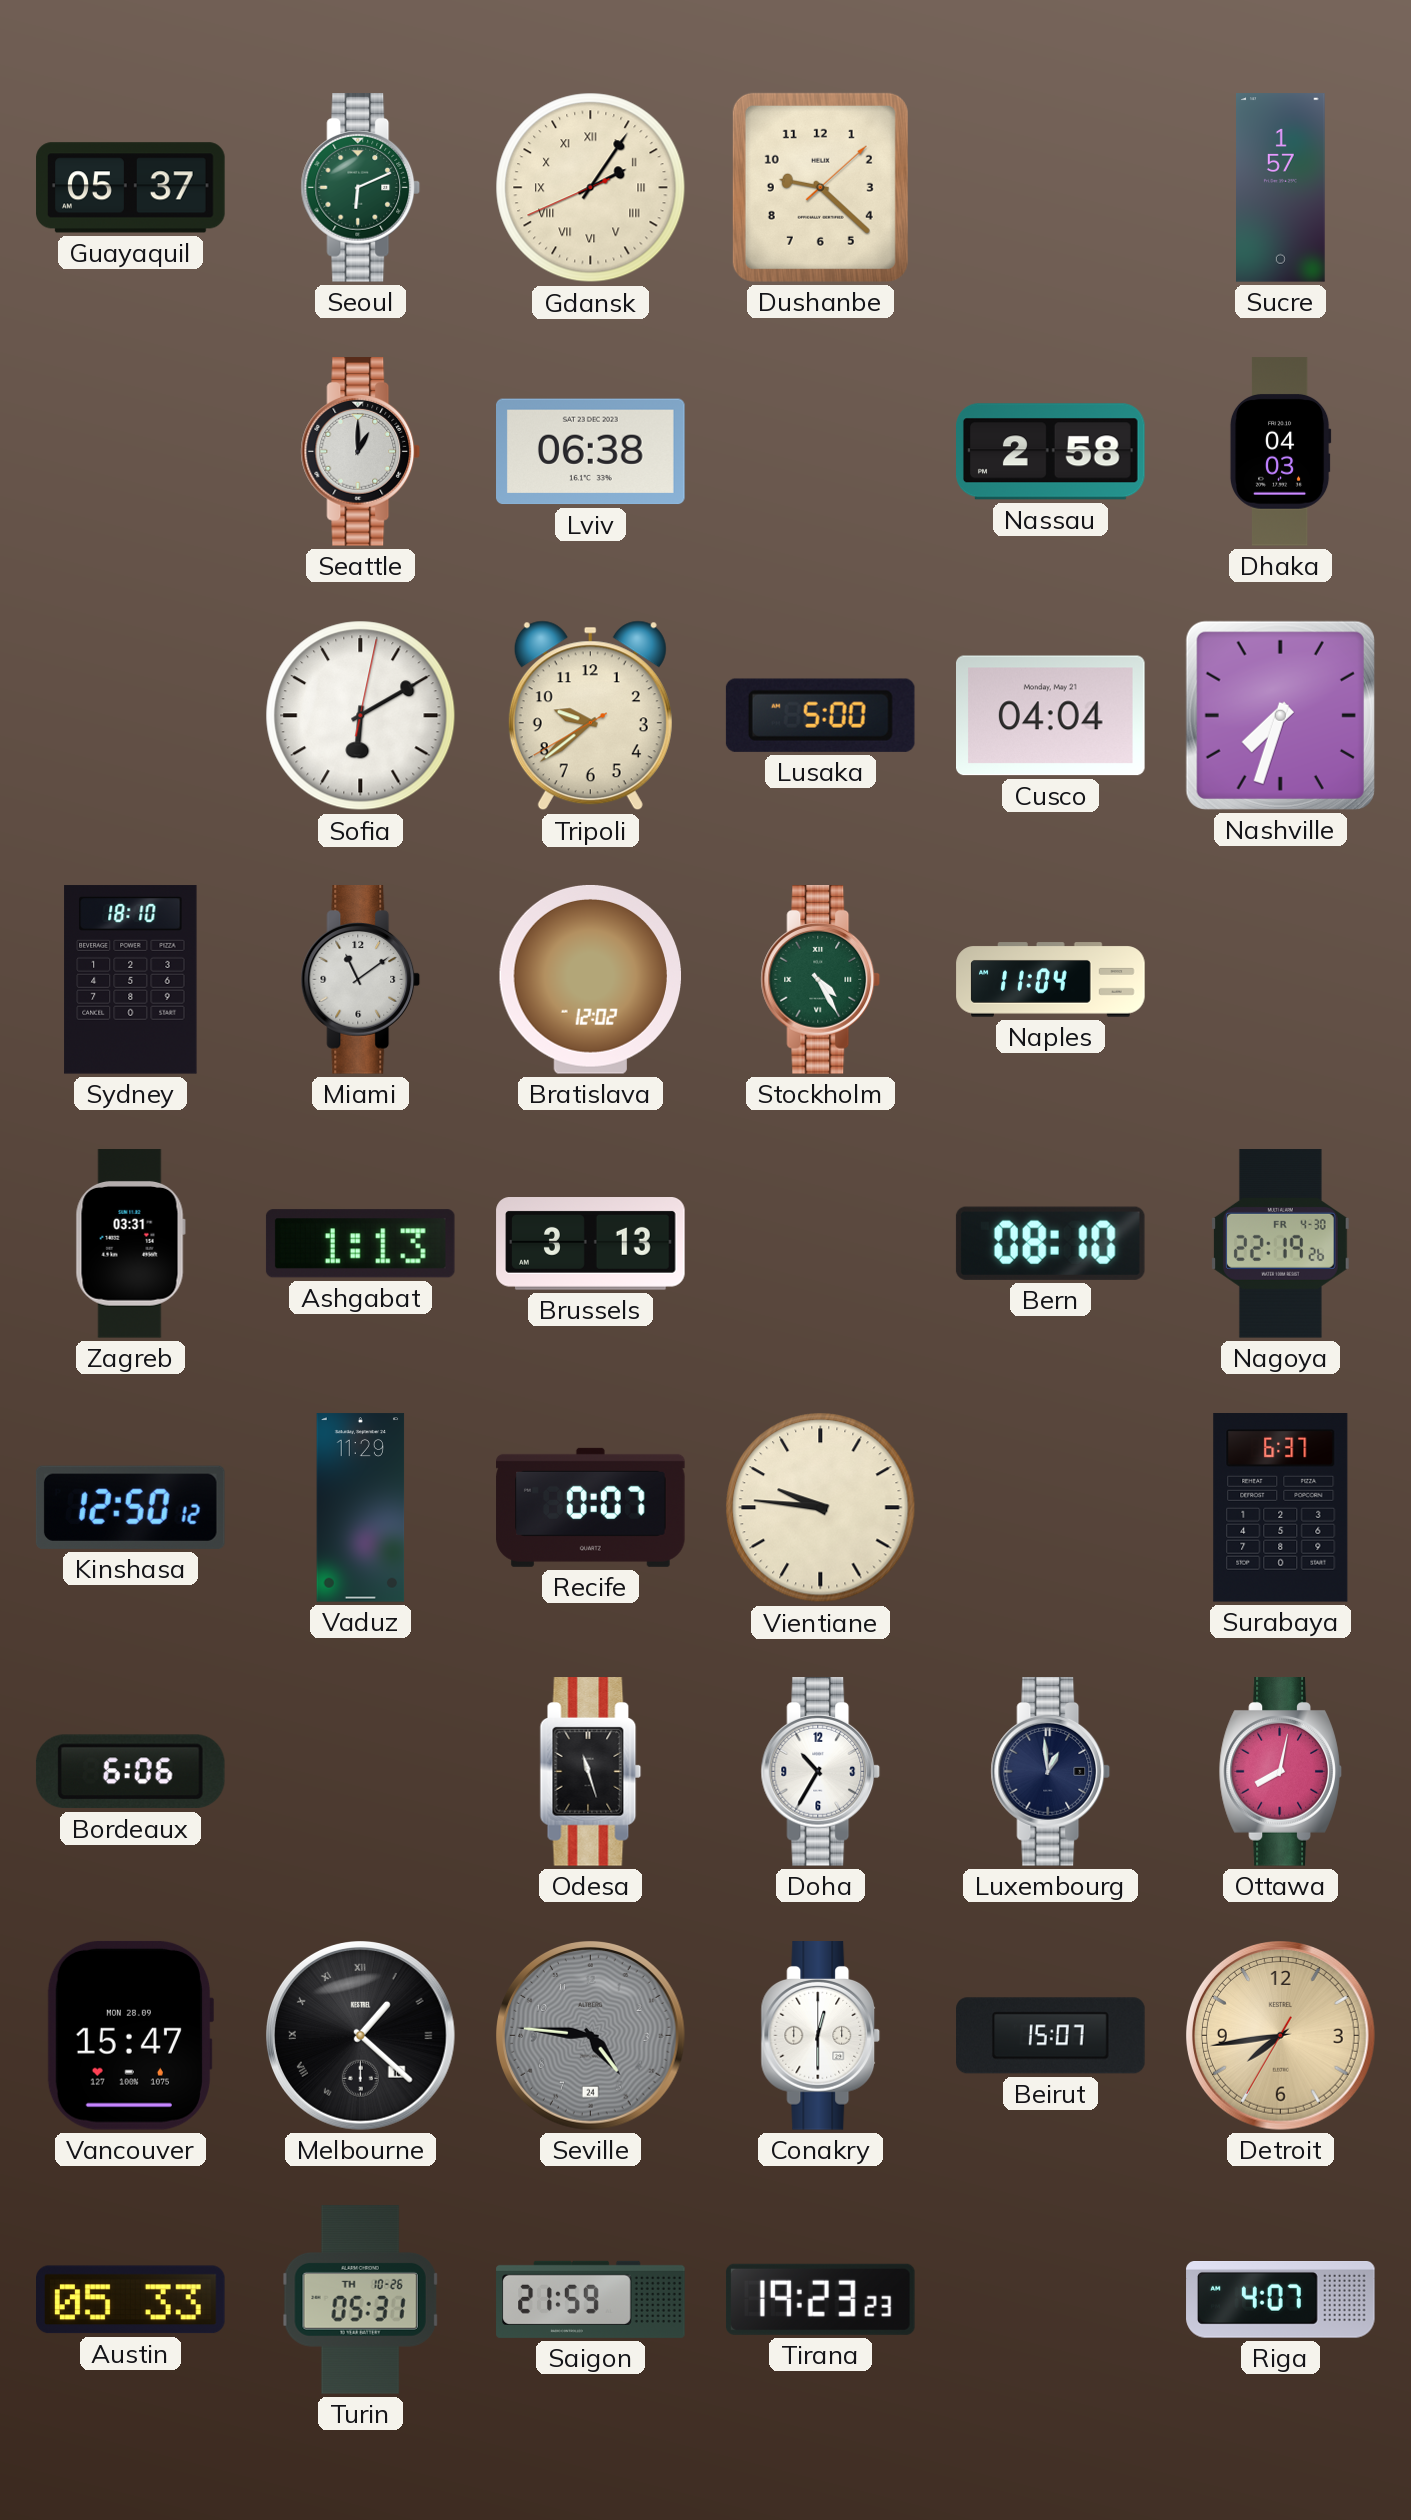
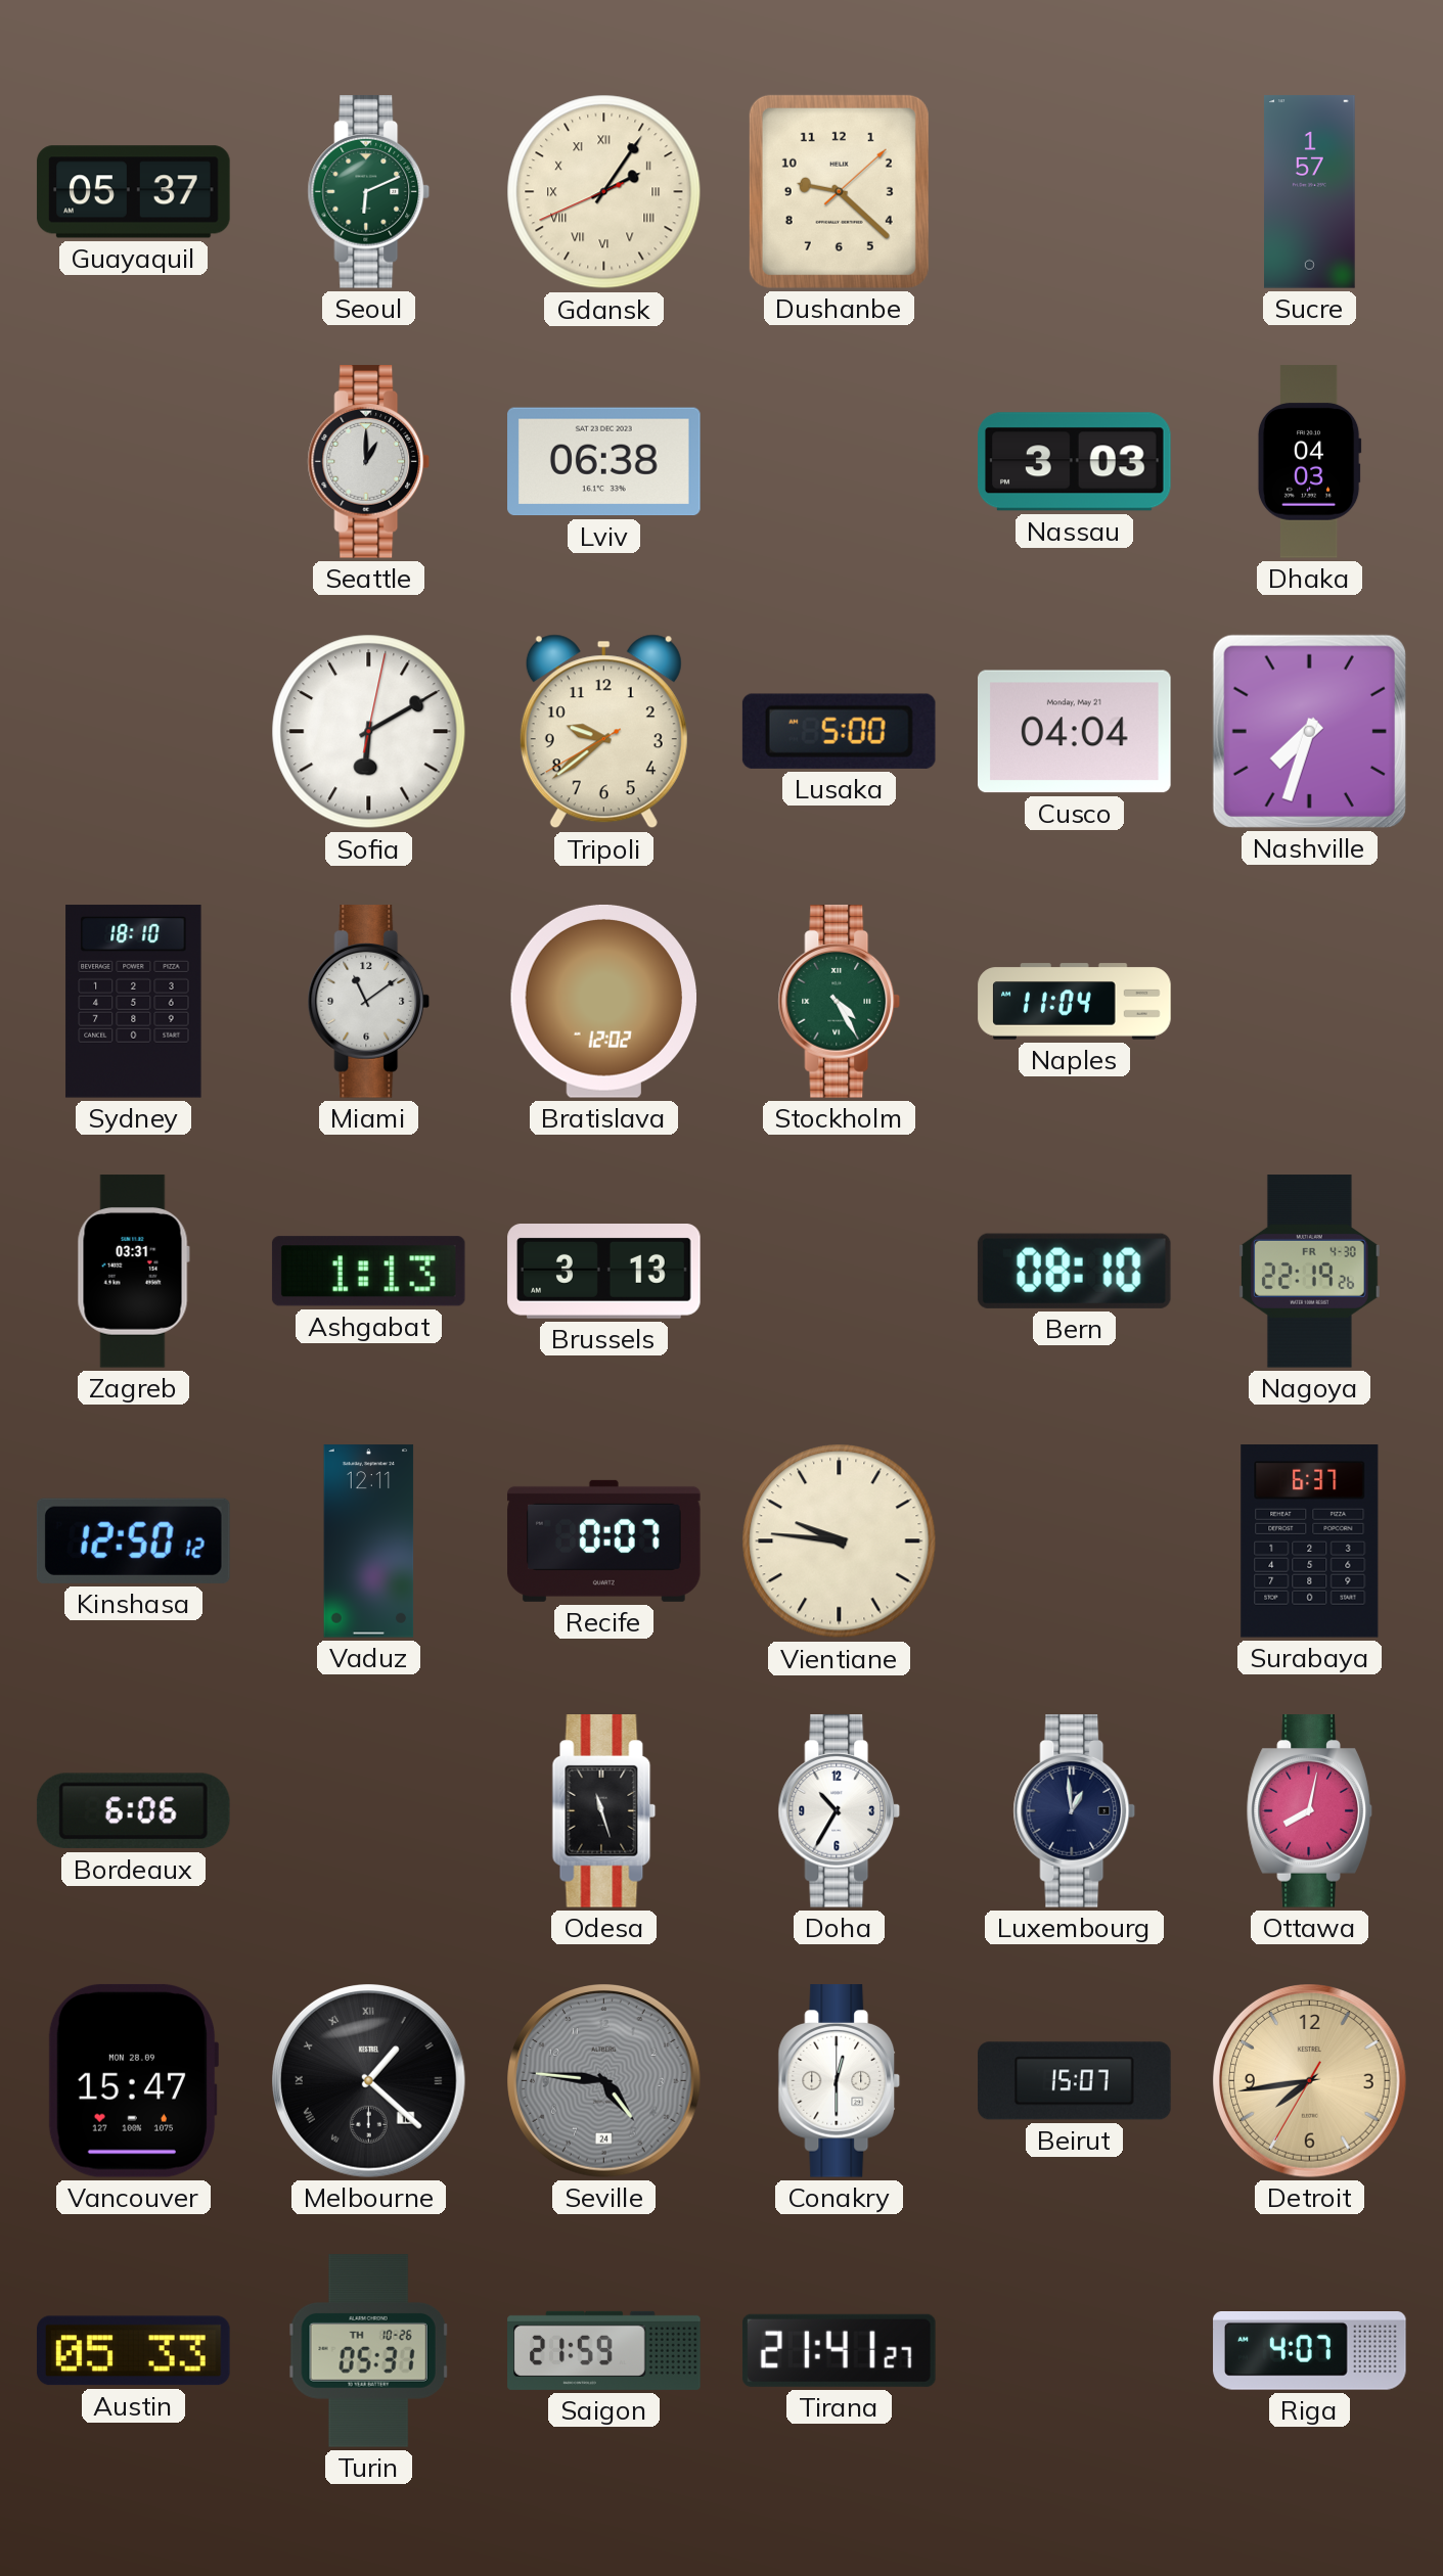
Nassau: 2:58 -> 3:03 (1075, 462)
Vaduz: 11:29 -> 12:11 (369, 1542)
Tirana: 19:23 -> 21:41 (839, 2350)
